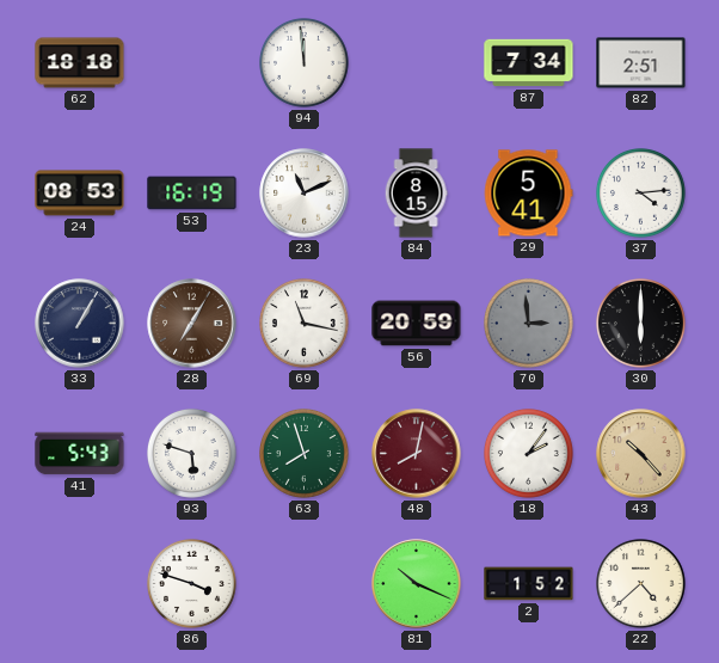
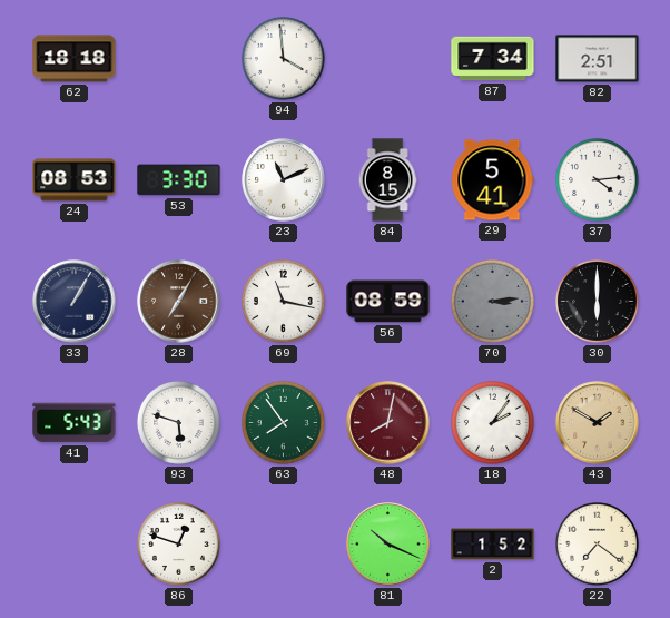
94: 11:59 -> 3:59 (284, 59)
53: 16:19 -> 3:30 (179, 180)
56: 20:59 -> 08:59 (388, 302)
70: 2:59 -> 3:14 (493, 302)
63: 7:57 -> 7:54 (284, 423)
43: 10:23 -> 1:50 (598, 423)
86: 3:48 -> 12:48 (179, 545)
22: 4:38 -> 7:21 (598, 545)
